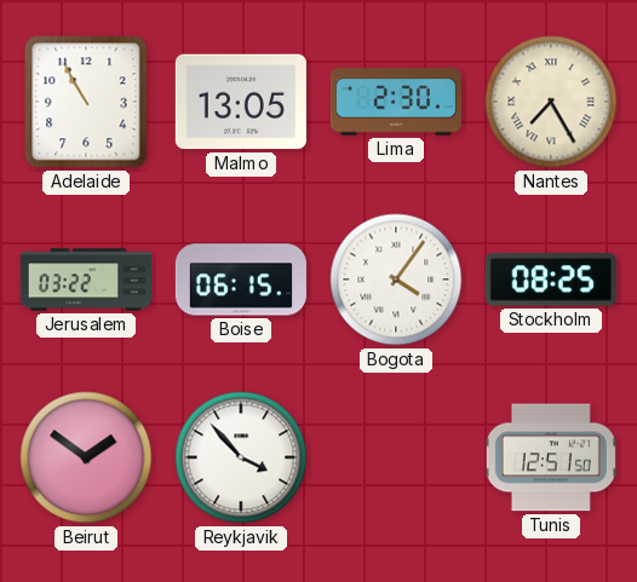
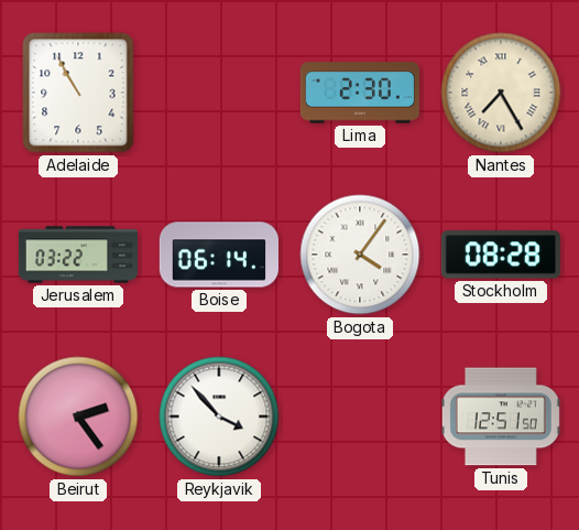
Malmo: 13:05 -> none (241, 102)
Boise: 06:15 -> 06:14 (219, 255)
Stockholm: 08:25 -> 08:28 (501, 255)
Beirut: 1:51 -> 2:24 (78, 417)
